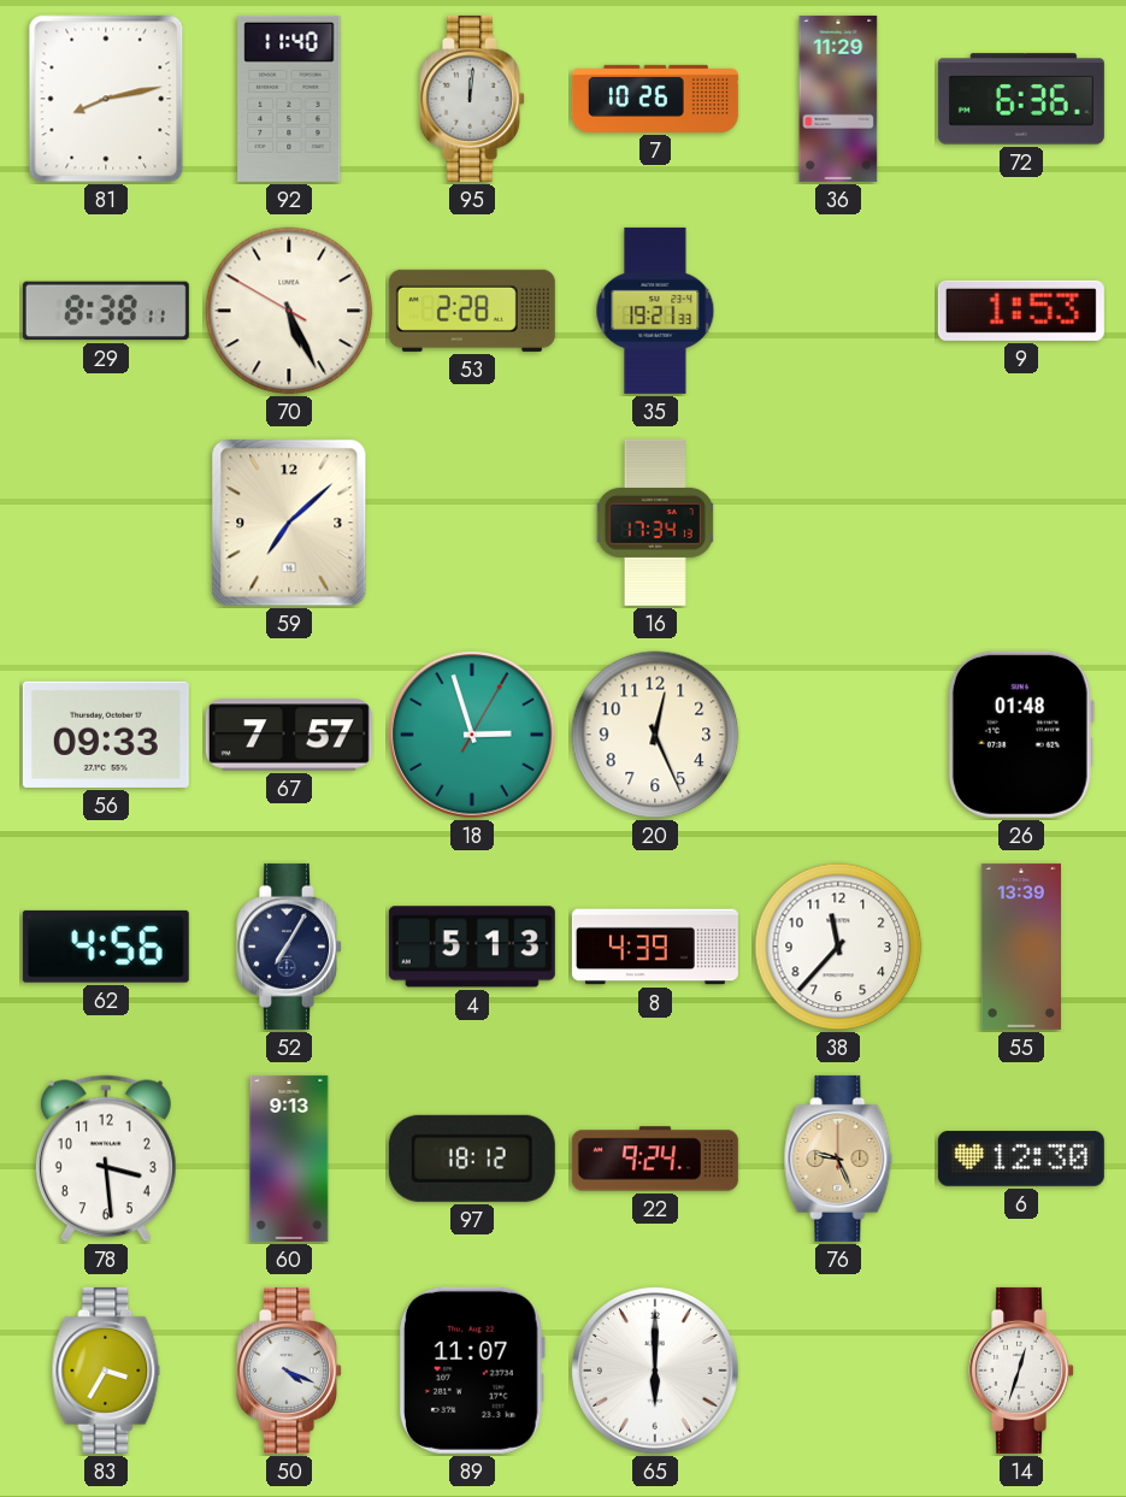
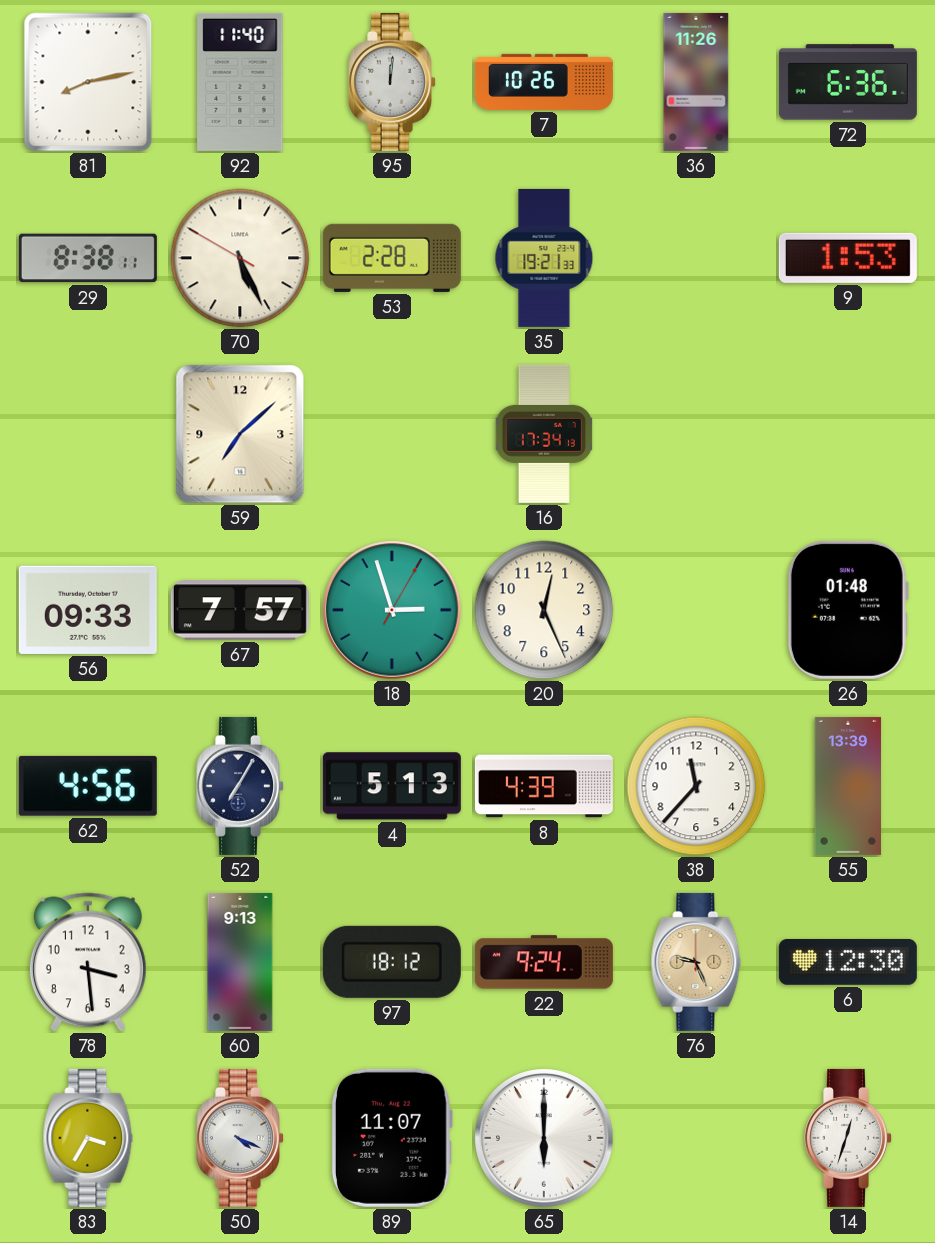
36: 11:29 -> 11:26 (696, 82)
